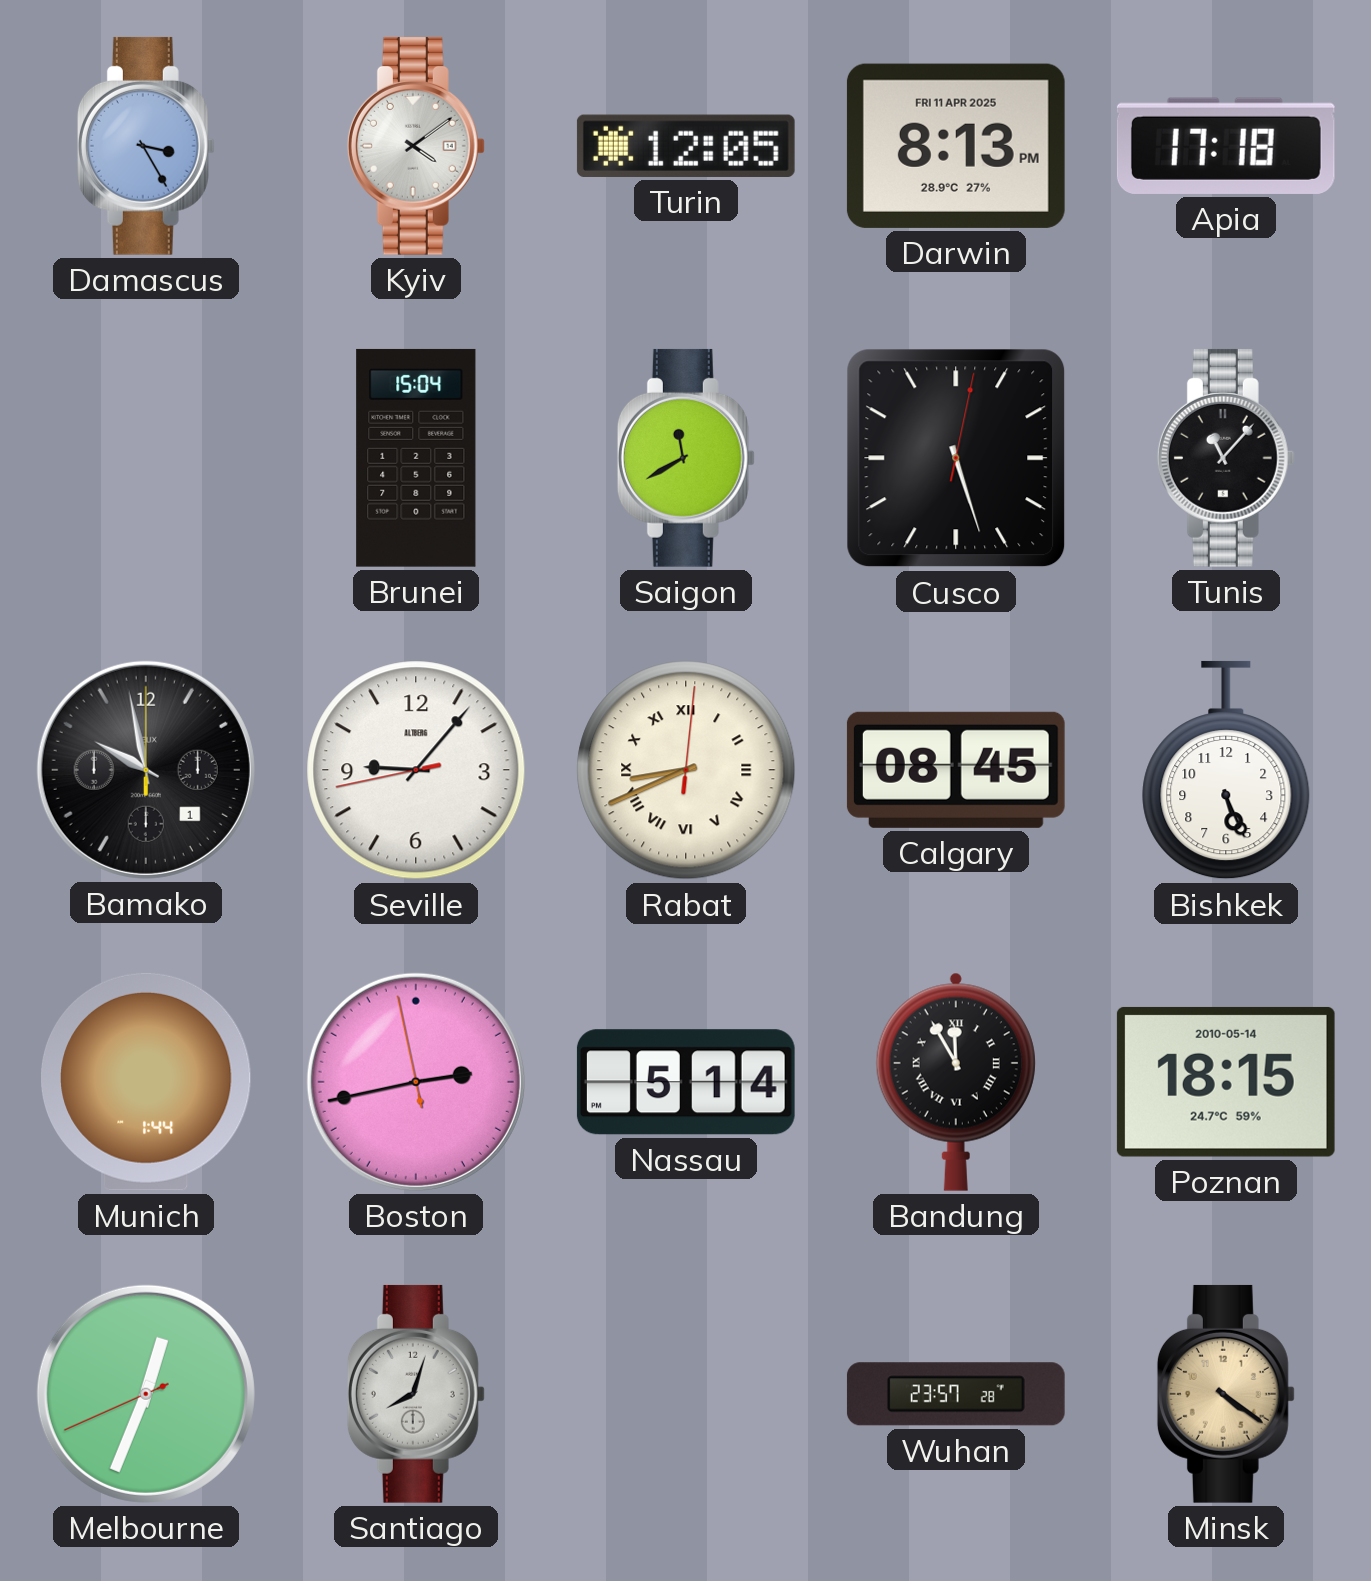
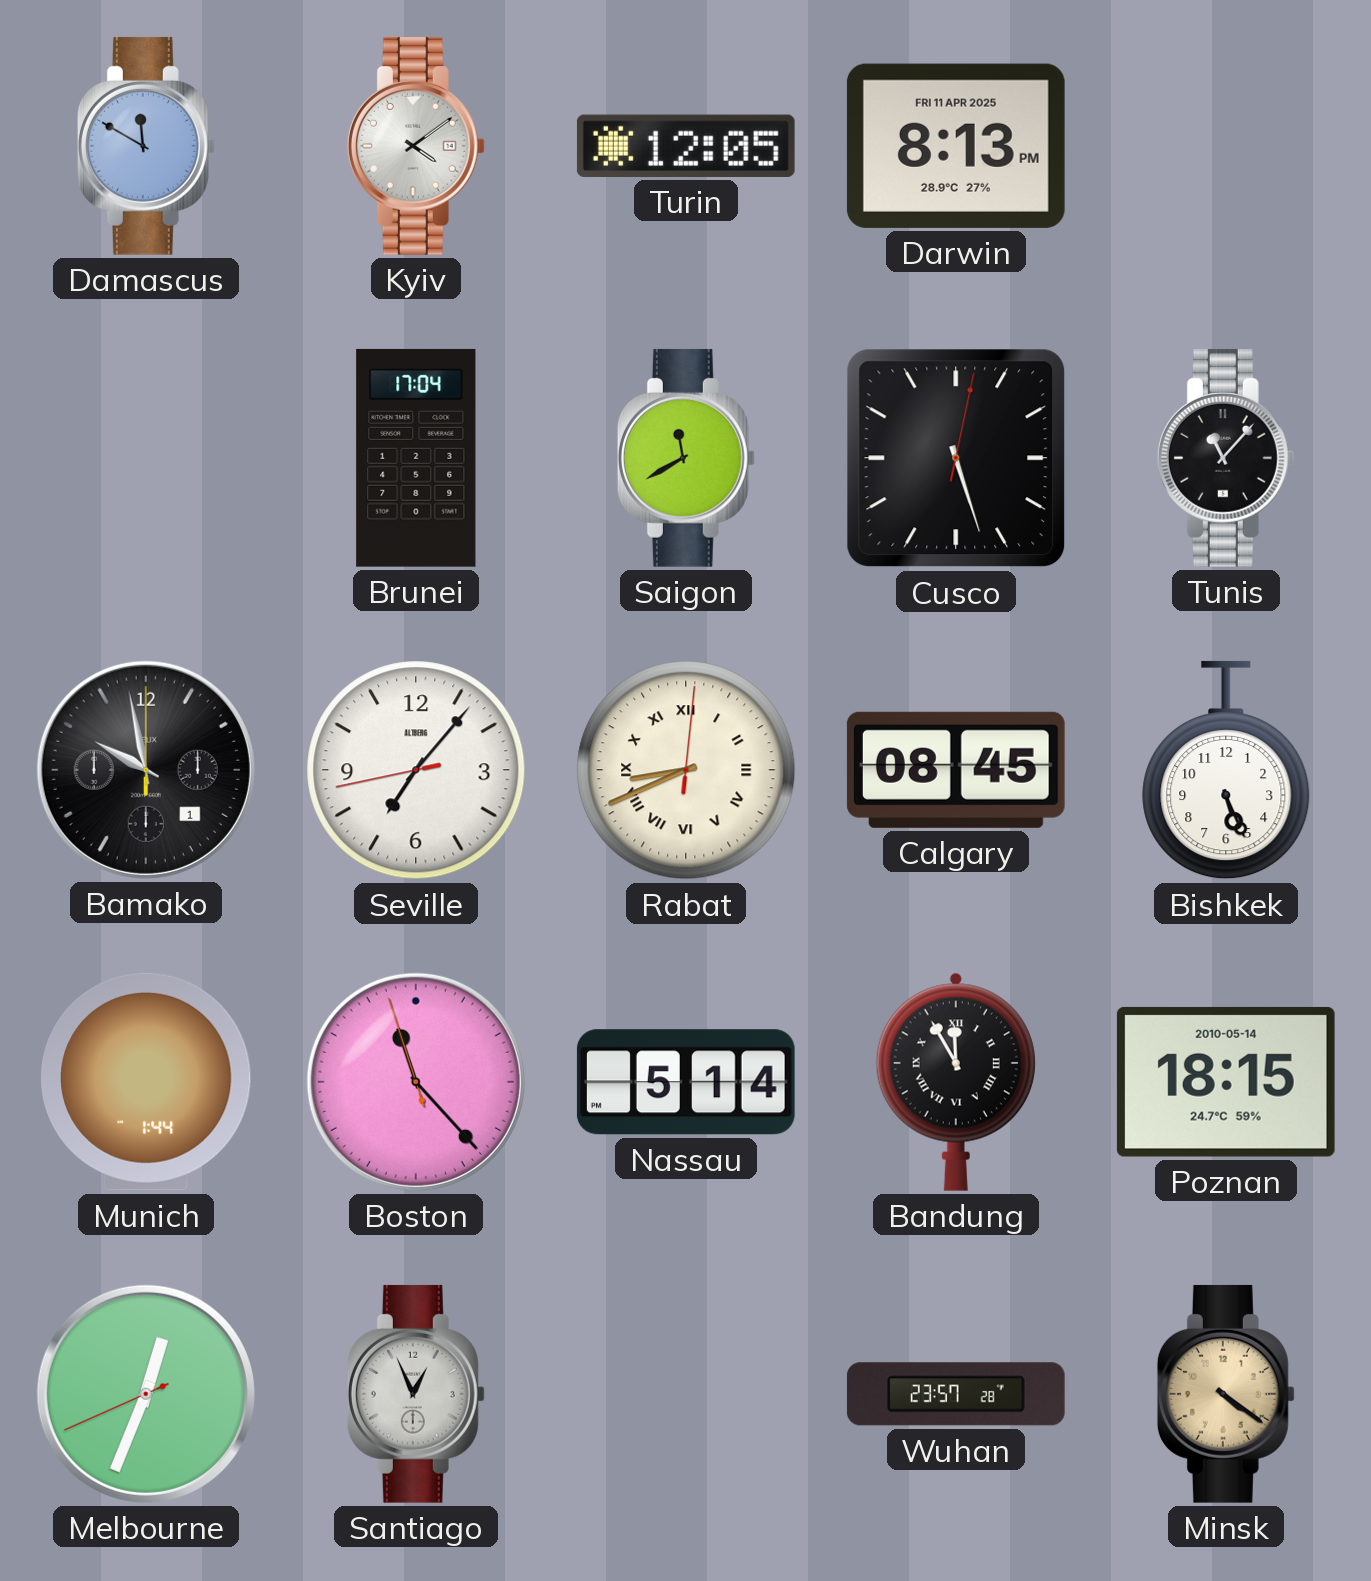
Damascus: 3:25 -> 11:50 (146, 146)
Apia: 17:18 -> none (1226, 146)
Brunei: 15:04 -> 17:04 (416, 458)
Seville: 9:06 -> 7:06 (416, 770)
Boston: 2:42 -> 11:22 (416, 1082)
Santiago: 8:03 -> 12:56 (416, 1394)
